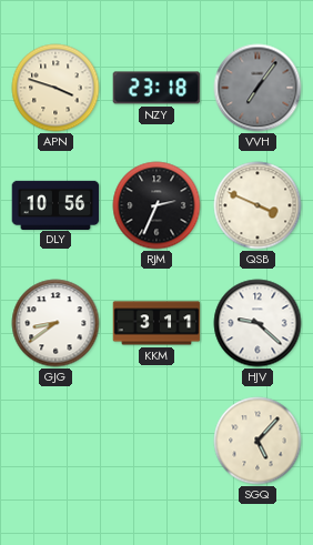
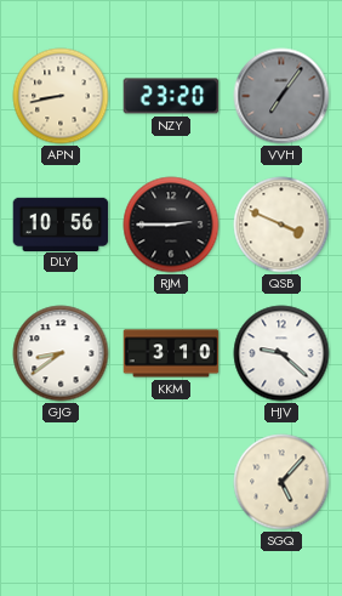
APN: 3:48 -> 8:43 (61, 96)
NZY: 23:18 -> 23:20 (171, 96)
RJM: 2:34 -> 2:45 (171, 225)
KKM: 3:11 -> 3:10 (171, 353)
